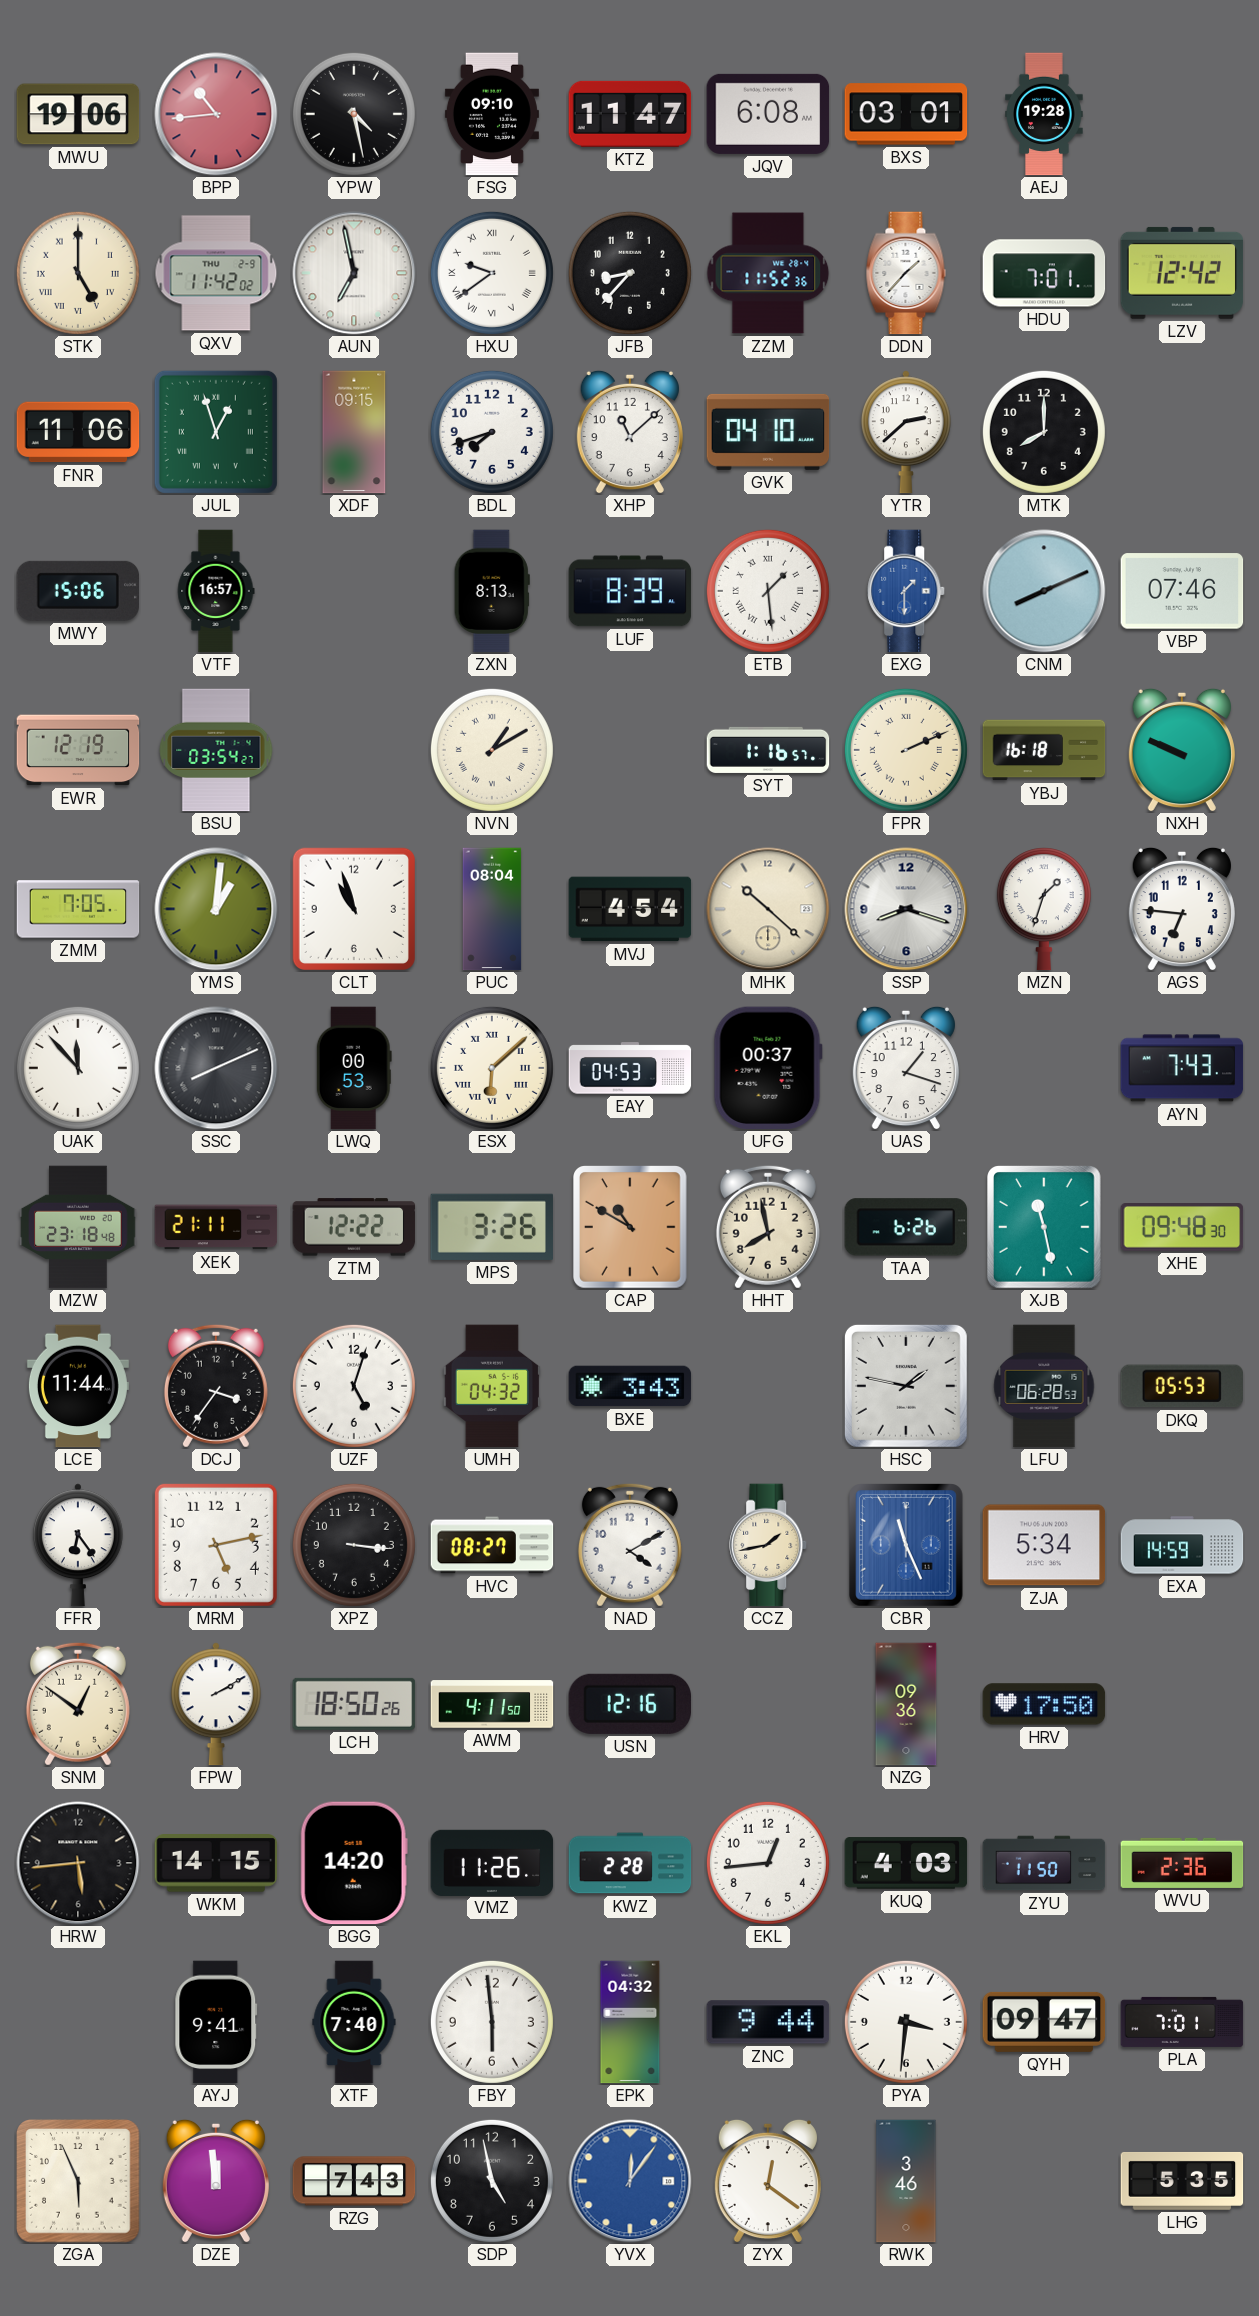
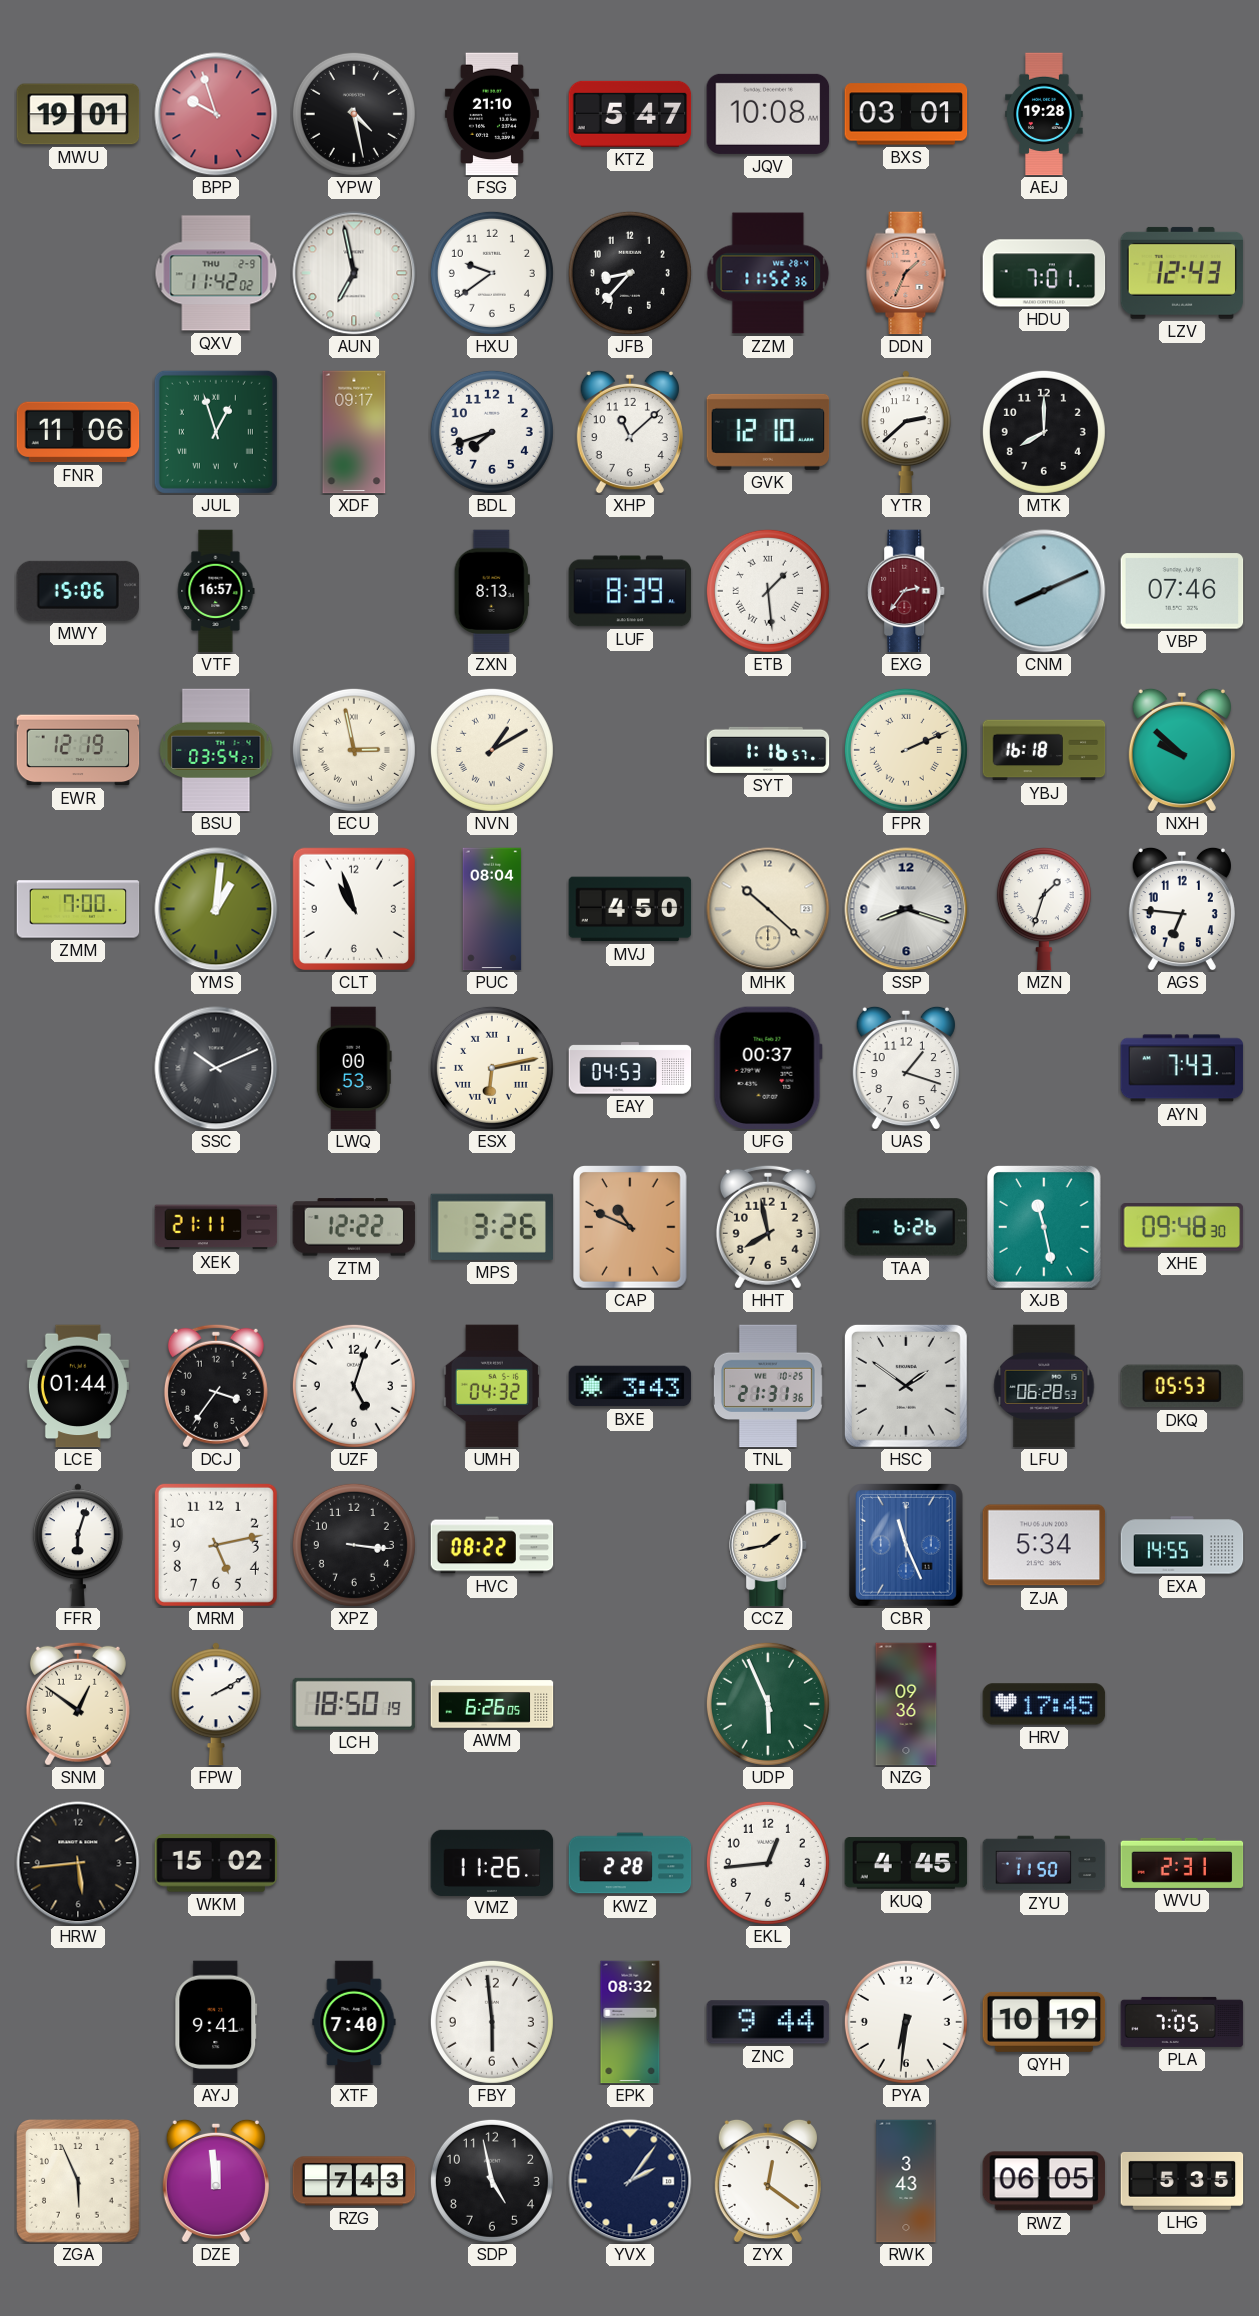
MWU: 19:06 -> 19:01 (78, 114)
BPP: 10:44 -> 9:57 (216, 114)
FSG: 09:10 -> 21:10 (492, 114)
KTZ: 11:47 -> 5:47 (630, 114)
JQV: 6:08 -> 10:08 (768, 114)
STK: 5:00 -> none (78, 273)
HXU numerals: Roman -> Arabic (492, 273)
DDN: 1:37 -> 1:34 (906, 273)
DDN dial: white -> salmon (906, 273)
LZV: 12:42 -> 12:43 (1182, 273)
XDF: 09:15 -> 09:17 (354, 432)
GVK: 04:10 -> 12:10 (768, 432)
EXG: 1:30 -> 2:36 (907, 591)
EXG dial: blue -> burgundy (907, 591)
ECU: none -> 2:58 (354, 750)
NXH: 9:49 -> 9:52 (1182, 750)
ZMM: 7:05 -> 7:00 (78, 909)
MVJ: 4:54 -> 4:50 (630, 909)
UAK: 11:53 -> none (78, 1068)
SSC: 8:11 -> 10:11 (216, 1068)
ESX: 6:08 -> 6:13 (492, 1068)
MZW: 23:18 -> none (78, 1227)
CAP: 10:50 -> 10:49 (631, 1227)
LCE: 11:44 -> 01:44 (78, 1386)
TNL: none -> 21:31 (768, 1386)
HSC: 1:47 -> 1:51 (906, 1386)
FFR: 6:24 -> 6:03 (78, 1545)
HVC: 08:27 -> 08:22 (492, 1545)
NAD: 4:10 -> none (630, 1545)
EXA: 14:59 -> 14:55 (1182, 1545)
LCH: 18:50:26 -> 18:50:19 (354, 1704)
AWM: 4:11 -> 6:26 (492, 1704)
USN: 12:16 -> none (630, 1704)
UDP: none -> 5:56 (768, 1704)
HRV: 17:50 -> 17:45 (1044, 1704)
WKM: 14:15 -> 15:02 (216, 1864)
BGG: 14:20 -> none (354, 1863)
KUQ: 4:03 -> 4:45 (906, 1863)
WVU: 2:36 -> 2:31 (1182, 1863)
EPK: 04:32 -> 08:32 (630, 2022)
PYA: 3:31 -> 6:31 (906, 2022)
QYH: 09:47 -> 10:19 (1044, 2022)
PLA: 7:01 -> 7:05 (1182, 2022)
YVX: 12:06 -> 2:06 (630, 2181)
YVX dial: blue -> navy (630, 2181)
RWK: 3:46 -> 3:43 (906, 2181)
RWZ: none -> 06:05 (1044, 2181)
